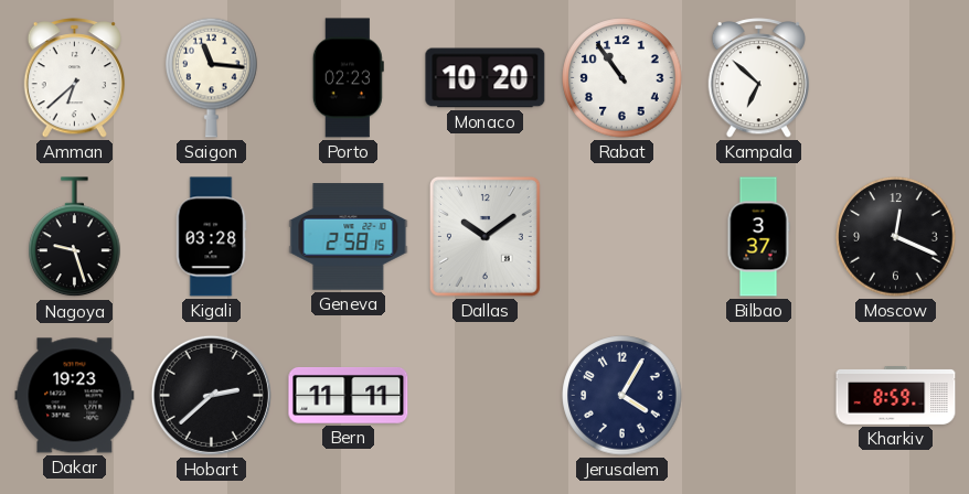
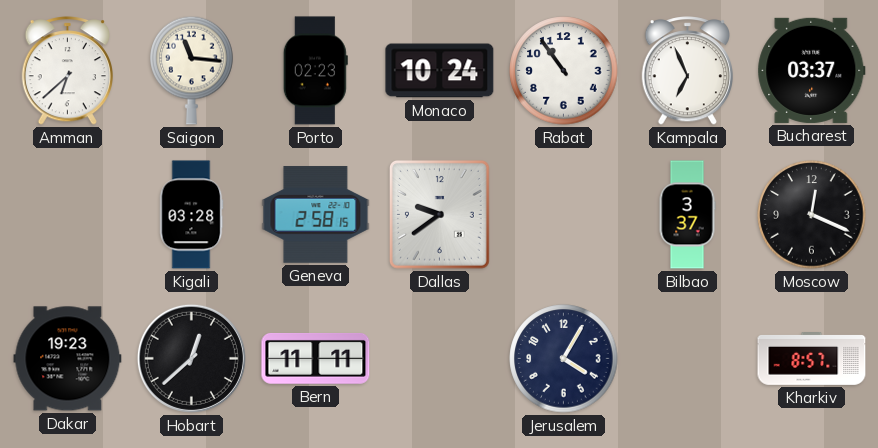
Monaco: 10:20 -> 10:24 (440, 71)
Kampala: 6:52 -> 6:56 (687, 71)
Bucharest: none -> 03:37 (812, 70)
Nagoya: 9:27 -> none (75, 237)
Dallas: 10:09 -> 9:39 (439, 214)
Hobart: 2:38 -> 12:38 (191, 358)
Kharkiv: 8:59 -> 8:57 (812, 359)
